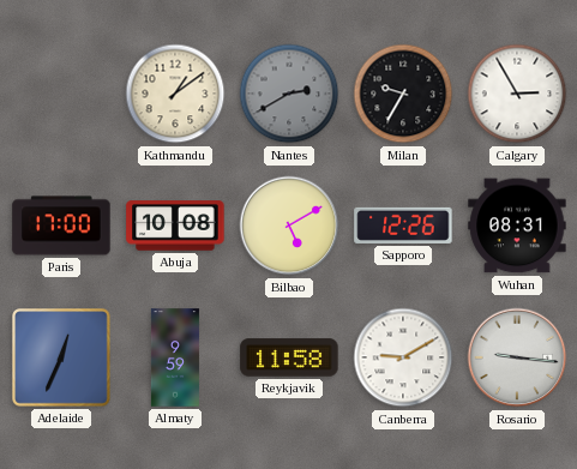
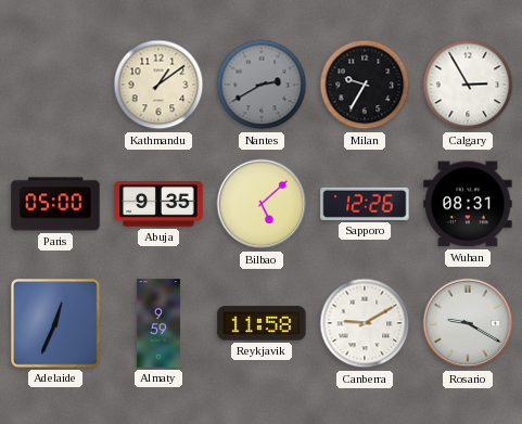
Paris: 17:00 -> 05:00 (55, 204)
Abuja: 10:08 -> 9:35 (158, 204)
Bilbao: 5:10 -> 5:08 (262, 204)
Rosario: 9:16 -> 9:20 (468, 323)
